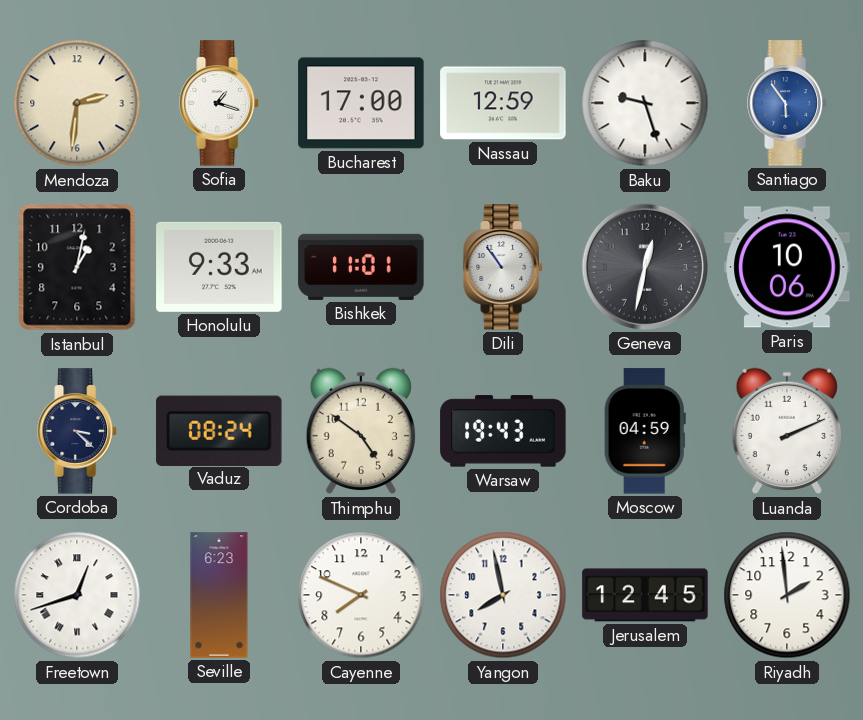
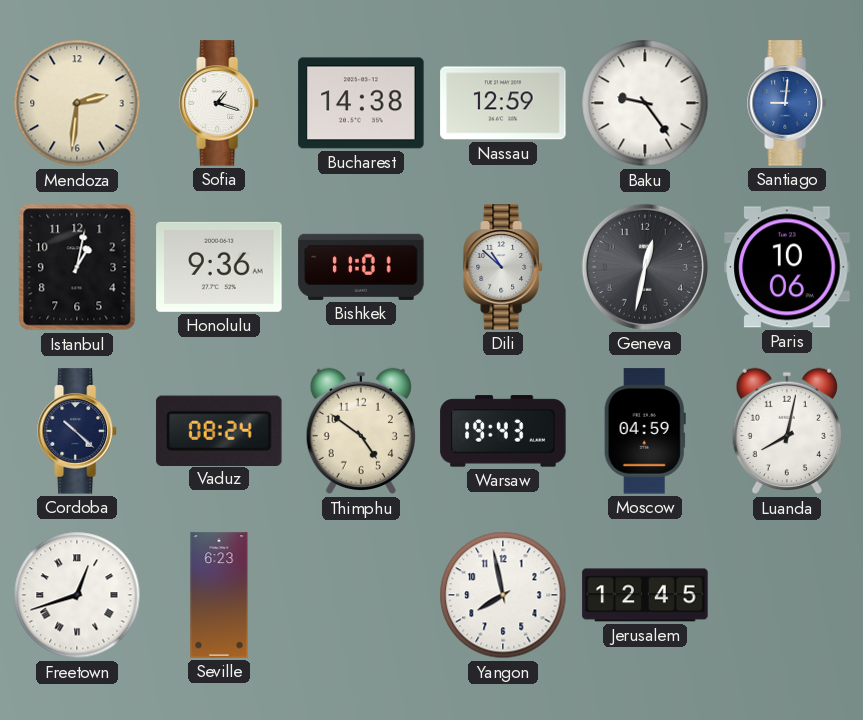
Bucharest: 17:00 -> 14:38 (361, 103)
Baku: 9:27 -> 9:24 (645, 103)
Santiago: 5:54 -> 9:01 (787, 103)
Honolulu: 9:33 -> 9:36 (219, 267)
Dili: 10:54 -> 10:52 (503, 267)
Cordoba: 3:22 -> 10:22 (77, 431)
Luanda: 2:11 -> 8:02 (787, 431)
Cayenne: 7:49 -> none (361, 595)
Riyadh: 1:59 -> none (787, 595)
